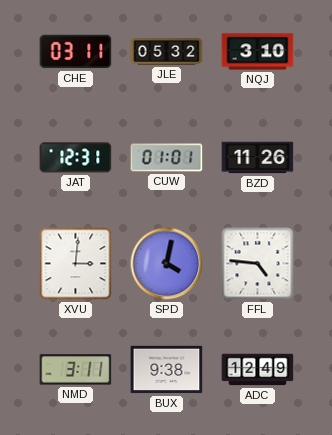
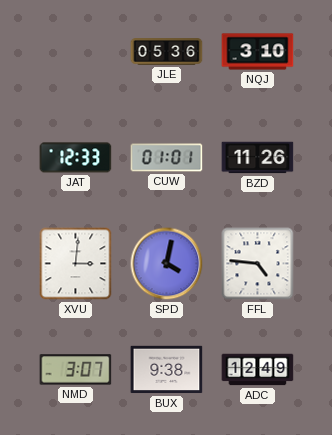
CHE: 03:11 -> none (76, 52)
JLE: 05:32 -> 05:36 (167, 52)
JAT: 12:31 -> 12:33 (76, 158)
NMD: 3:11 -> 3:07 (76, 370)
